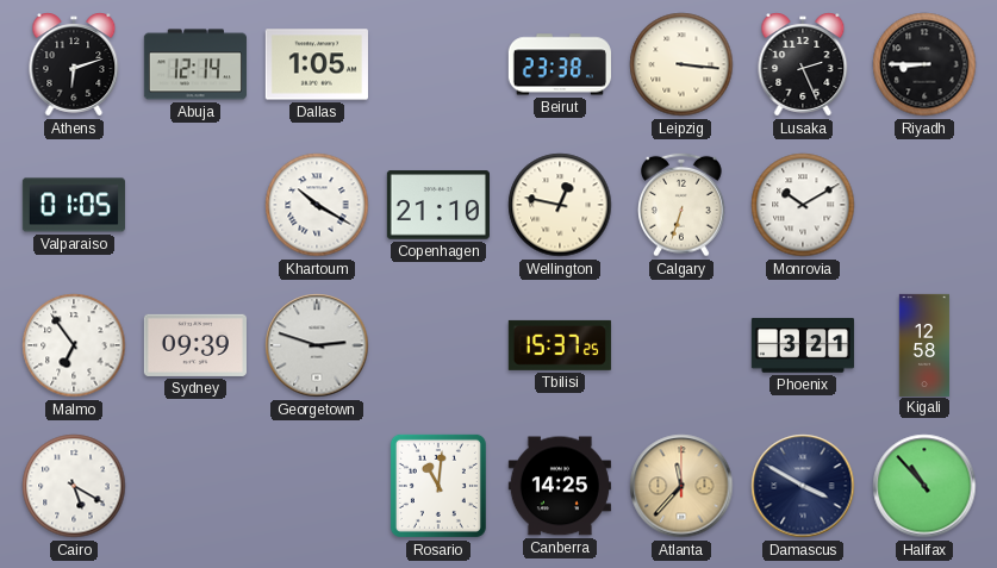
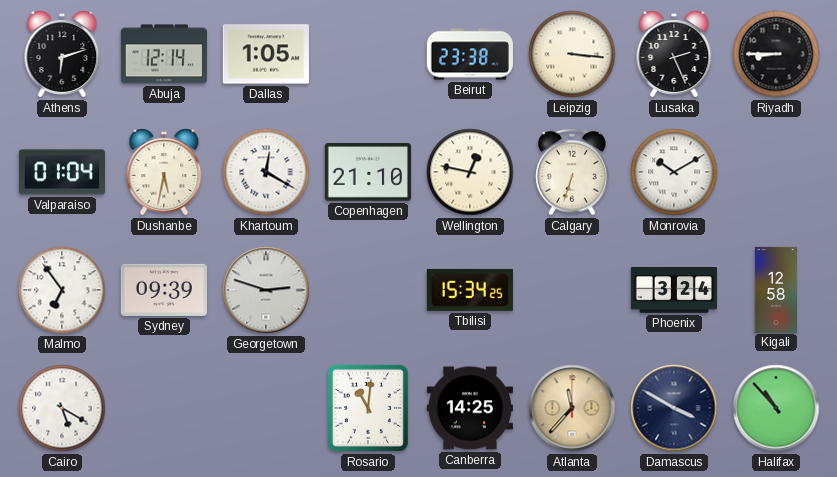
Valparaiso: 01:05 -> 01:04 (62, 172)
Dushanbe: none -> 5:32 (164, 172)
Khartoum: 10:20 -> 12:20 (266, 172)
Tbilisi: 15:37 -> 15:34 (470, 290)
Phoenix: 3:21 -> 3:24 (674, 290)
